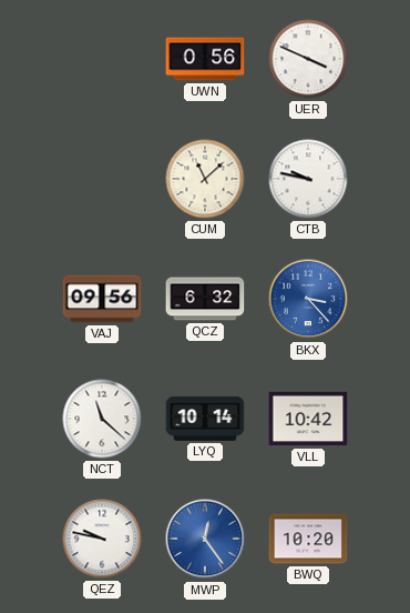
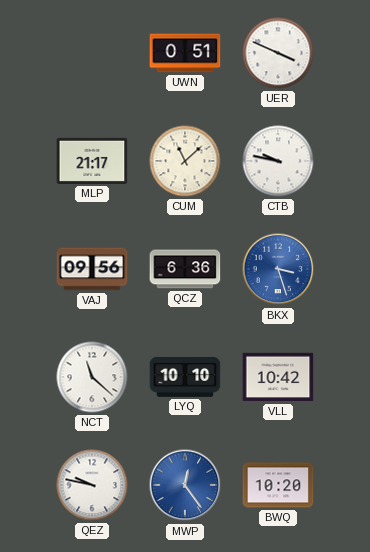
UWN: 0:56 -> 0:51 (185, 53)
MLP: none -> 21:17 (92, 161)
QCZ: 6:32 -> 6:36 (185, 269)
BKX: 3:23 -> 3:27 (278, 269)
LYQ: 10:14 -> 10:10 (185, 377)
